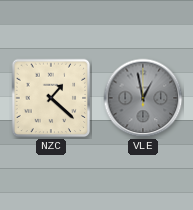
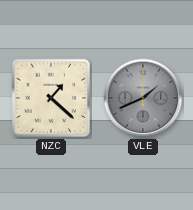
VLE: 12:58 -> 1:41 (143, 98)
